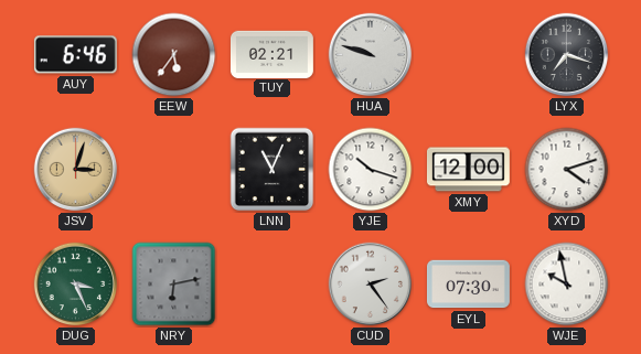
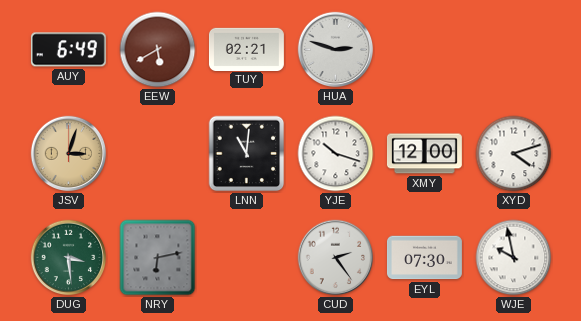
AUY: 6:46 -> 6:49 (68, 50)
EEW: 5:36 -> 5:40 (158, 50)
HUA: 9:48 -> 2:48 (336, 50)
LYX: 7:18 -> none (567, 55)
LNN: 11:04 -> 11:01 (247, 154)
DUG: 3:26 -> 3:29 (69, 258)
